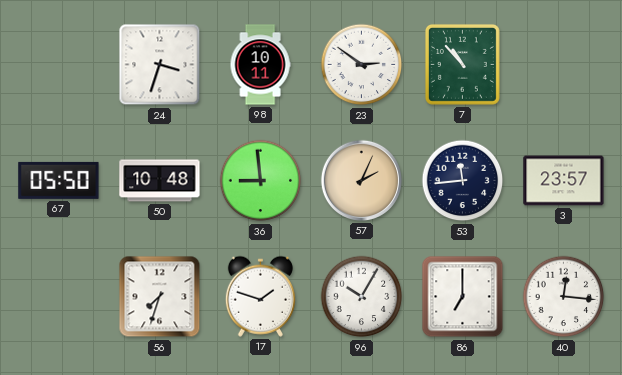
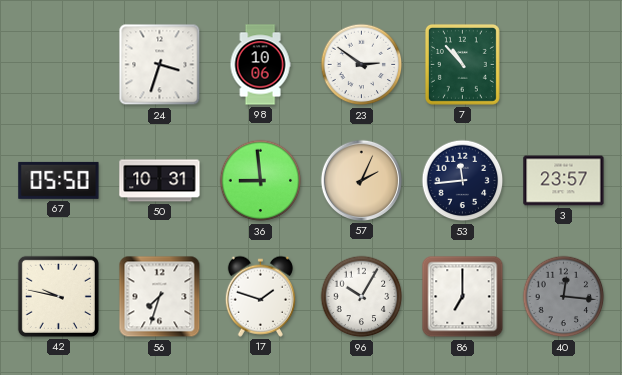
98: 10:11 -> 10:06 (260, 65)
50: 10:48 -> 10:31 (160, 181)
42: none -> 9:47 (58, 296)
40 dial: white -> grey (564, 297)
